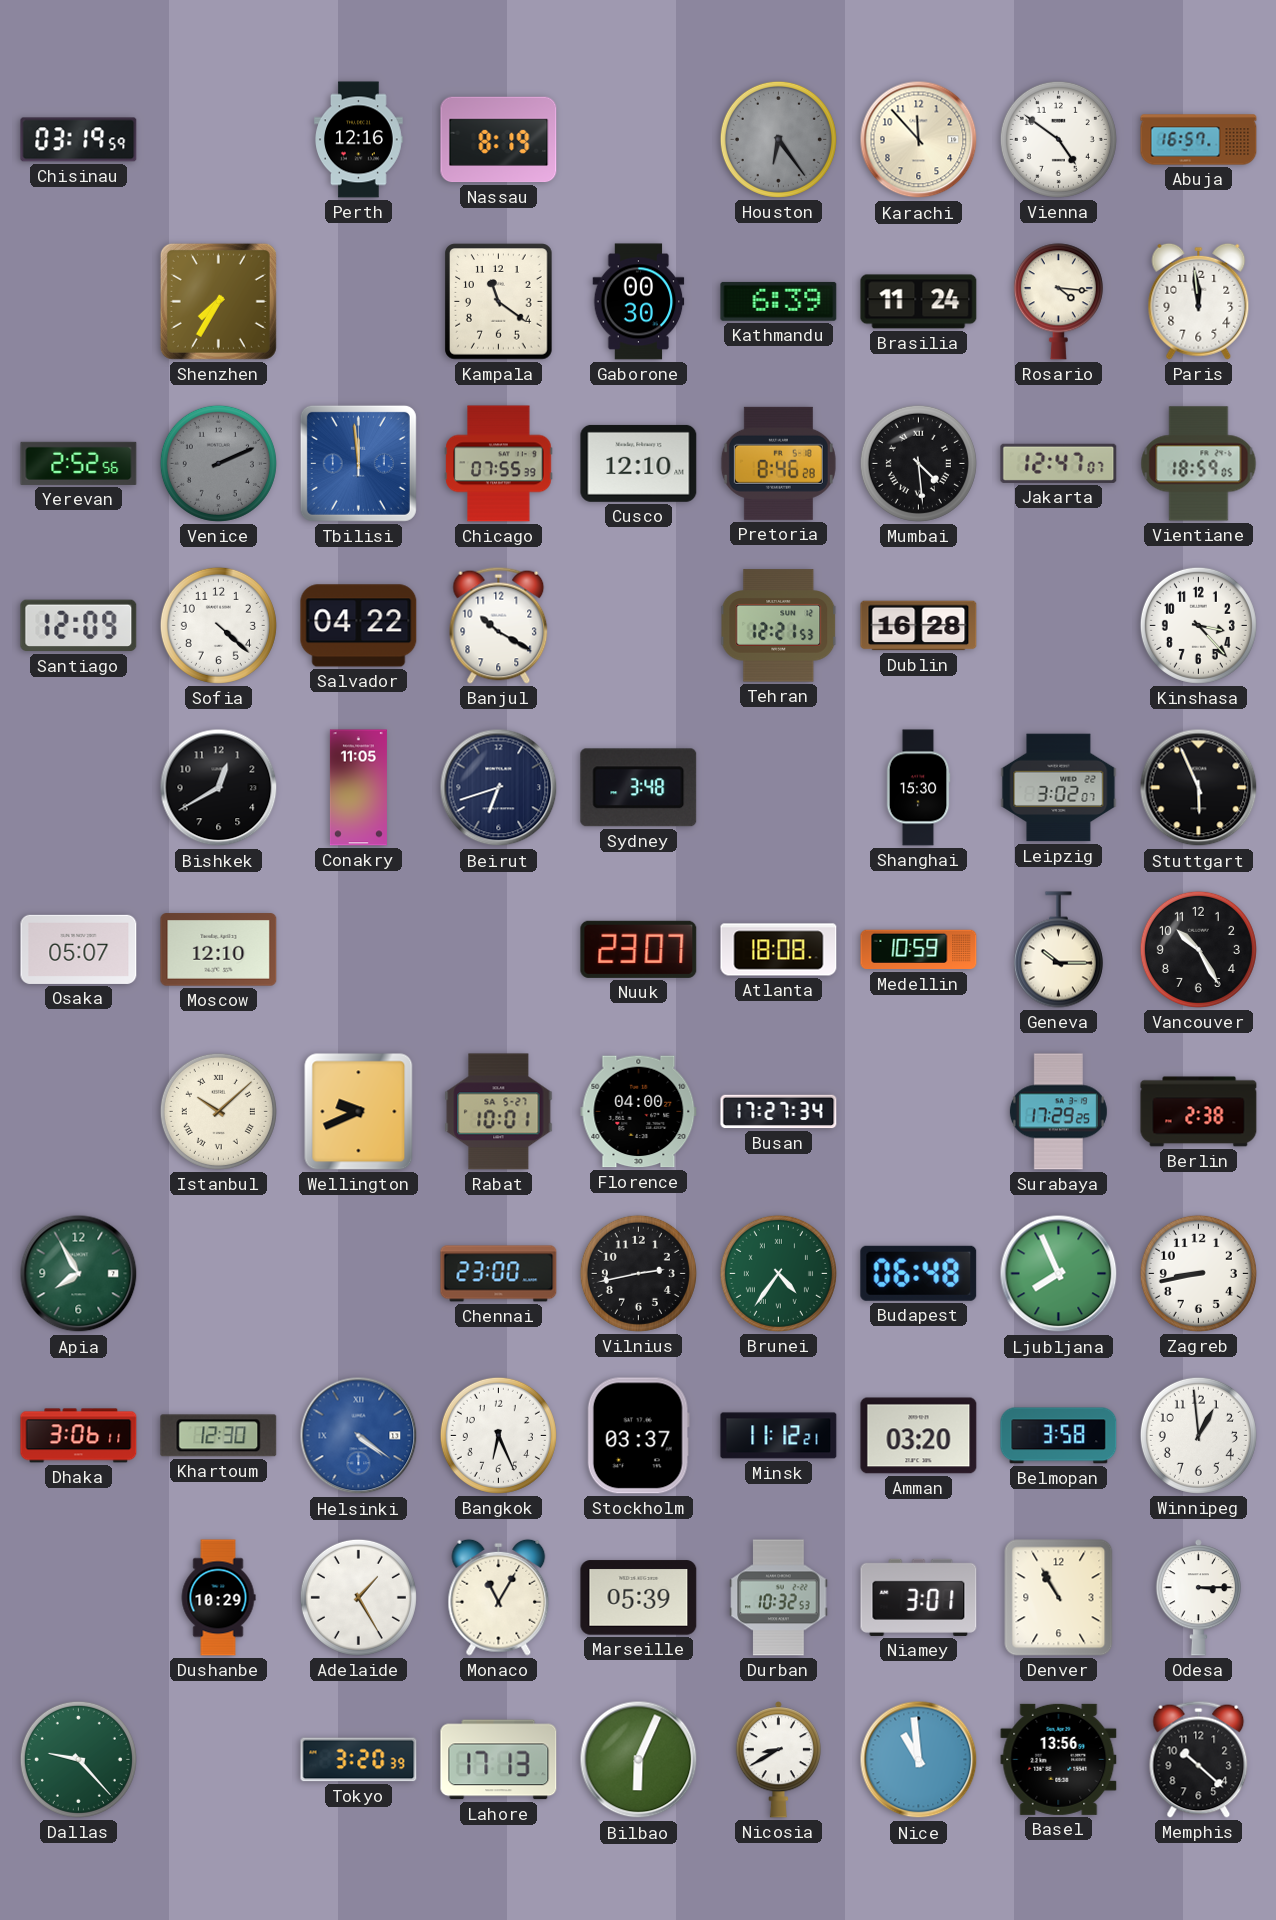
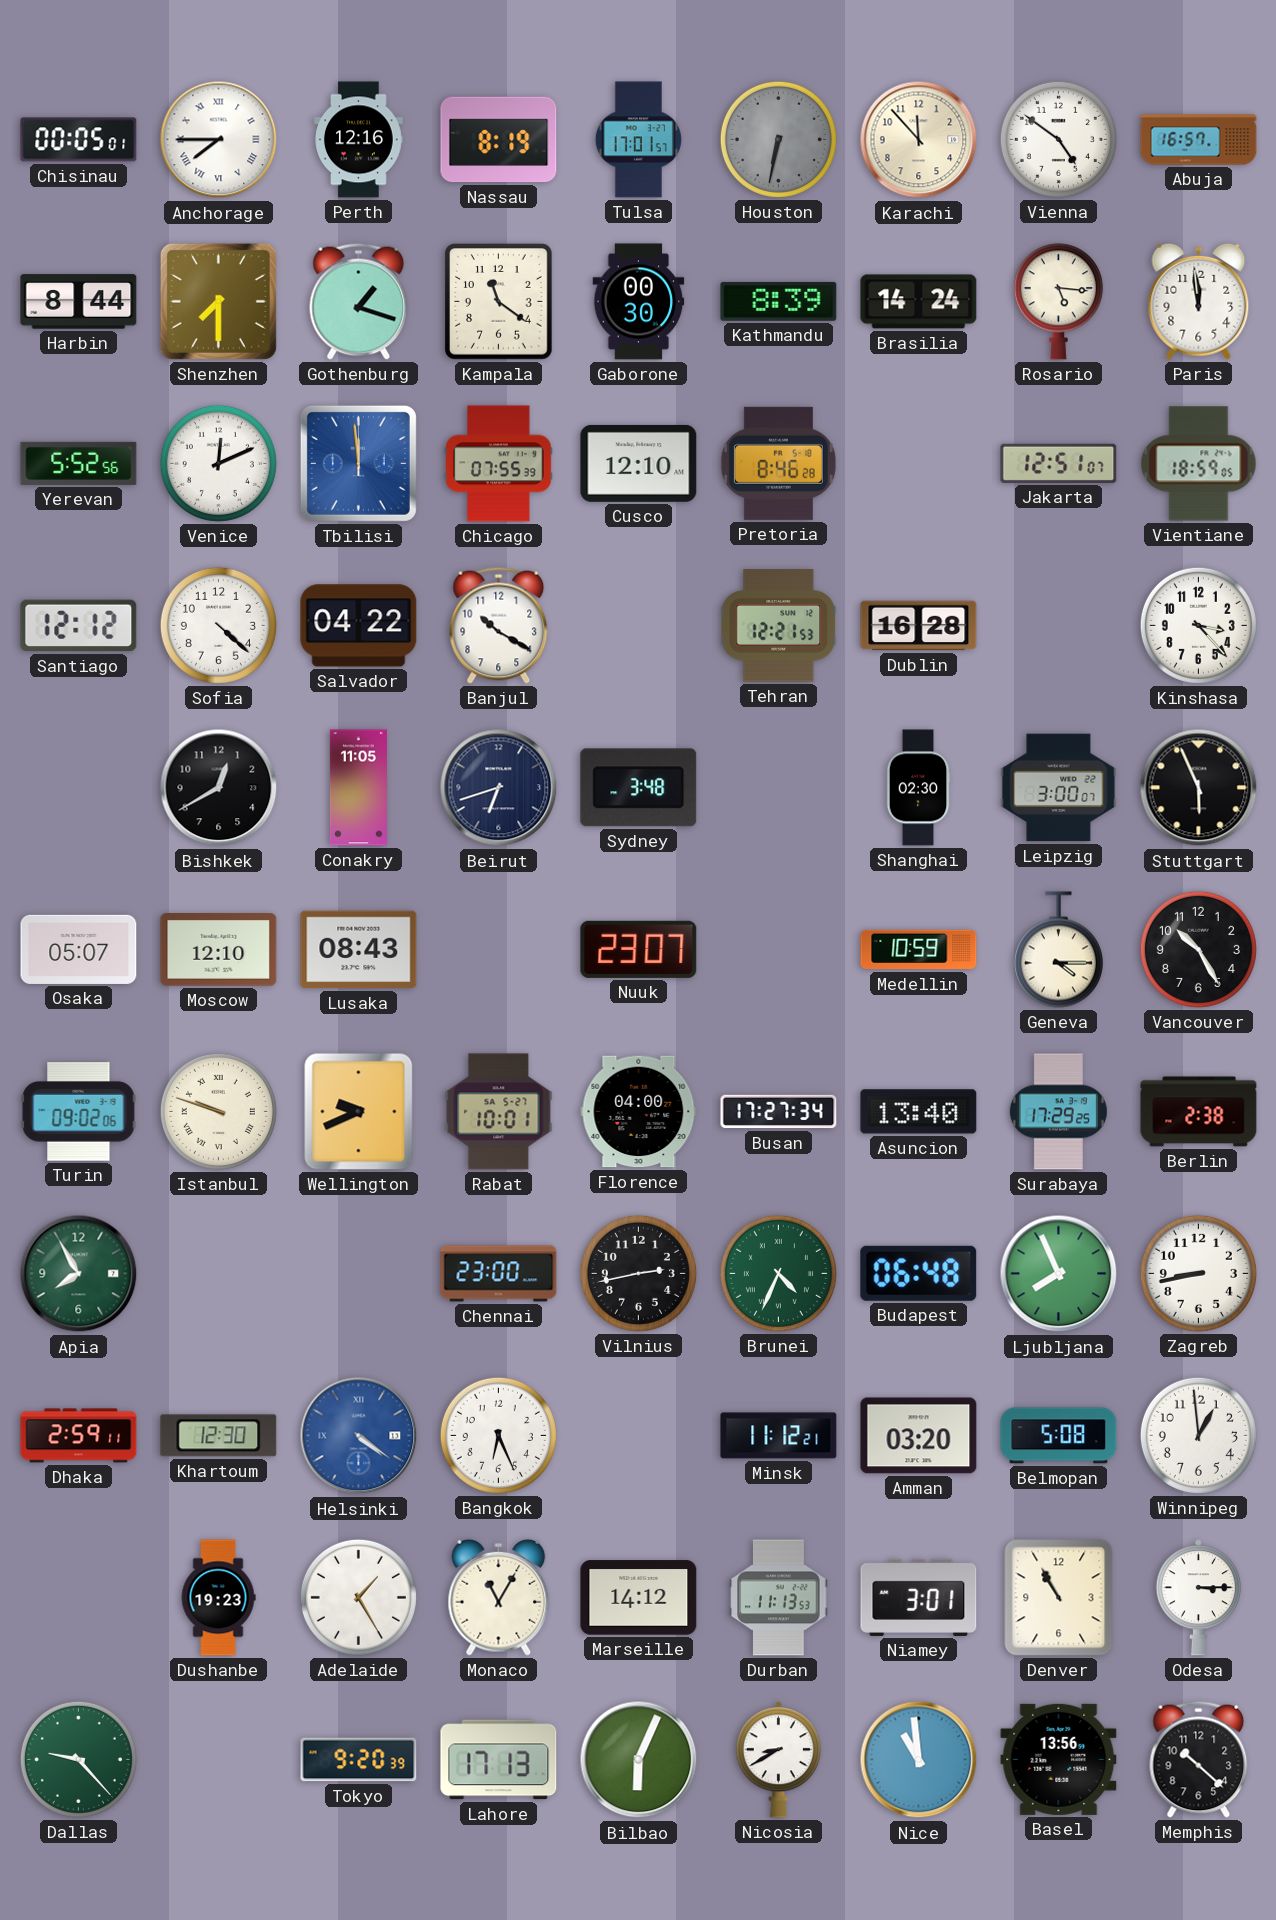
Chisinau: 03:19 -> 00:05 (79, 140)
Anchorage: none -> 7:45 (219, 140)
Tulsa: none -> 17:01 (638, 140)
Houston: 6:24 -> 6:32 (778, 139)
Harbin: none -> 8:44 (79, 302)
Shenzhen: 7:35 -> 7:30 (218, 301)
Gothenburg: none -> 1:18 (359, 301)
Kathmandu: 6:39 -> 8:39 (779, 301)
Brasilia: 11:24 -> 14:24 (919, 302)
Rosario: 4:16 -> 5:16 (1058, 302)
Yerevan: 2:52 -> 5:52 (79, 463)
Venice: 2:11 -> 12:11 (218, 463)
Venice dial: grey -> white (218, 463)
Mumbai: 4:29 -> none (918, 463)
Jakarta: 12:47 -> 12:51 (1059, 463)
Santiago: 12:09 -> 12:12 (79, 626)
Shanghai: 15:30 -> 02:30 (918, 788)
Leipzig: 3:02 -> 3:00 (1059, 788)
Lusaka: none -> 08:43 (359, 950)
Atlanta: 18:08 -> none (779, 950)
Geneva: 10:15 -> 4:15 (1058, 950)
Turin: none -> 09:02 (79, 1112)
Istanbul: 10:08 -> 9:48 (218, 1111)
Asuncion: none -> 13:40 (919, 1112)
Brunei: 4:36 -> 4:34 (778, 1273)
Dhaka: 3:06 -> 2:59 (79, 1436)
Stockholm: 03:37 -> none (638, 1436)
Belmopan: 3:58 -> 5:08 (1059, 1436)
Dushanbe: 10:29 -> 19:23 (218, 1598)
Marseille: 05:39 -> 14:12 (639, 1598)
Durban: 10:32 -> 11:13 (779, 1598)
Tokyo: 3:20 -> 9:20 (359, 1760)
